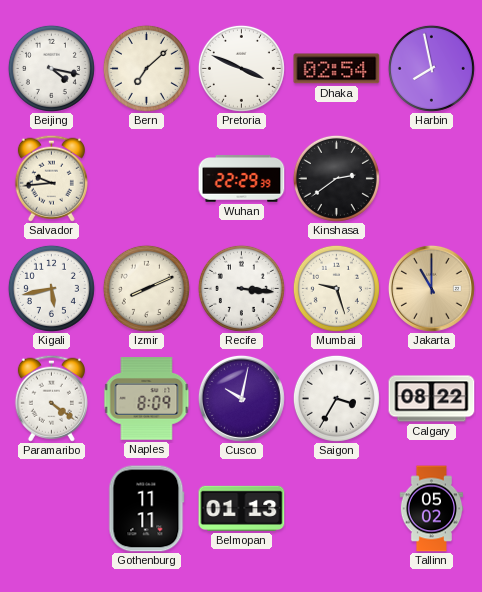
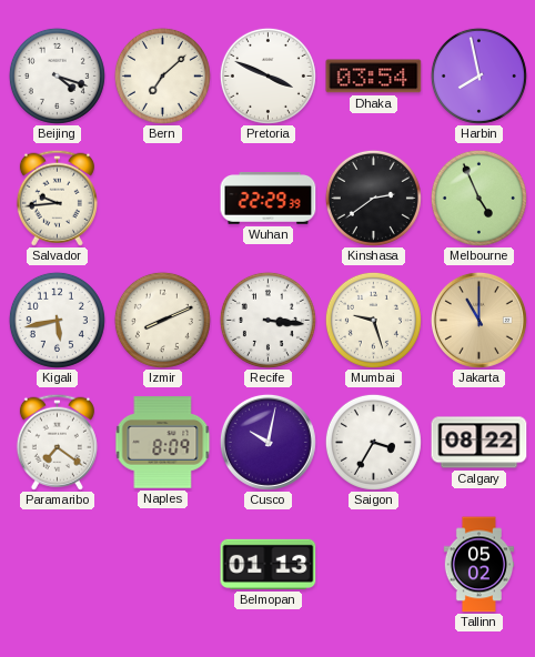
Beijing: 4:17 -> 4:18 (57, 75)
Dhaka: 02:54 -> 03:54 (374, 77)
Melbourne: none -> 4:56 (478, 198)
Paramaribo: 4:21 -> 7:21 (57, 442)
Gothenburg: 11:11 -> none (147, 509)
